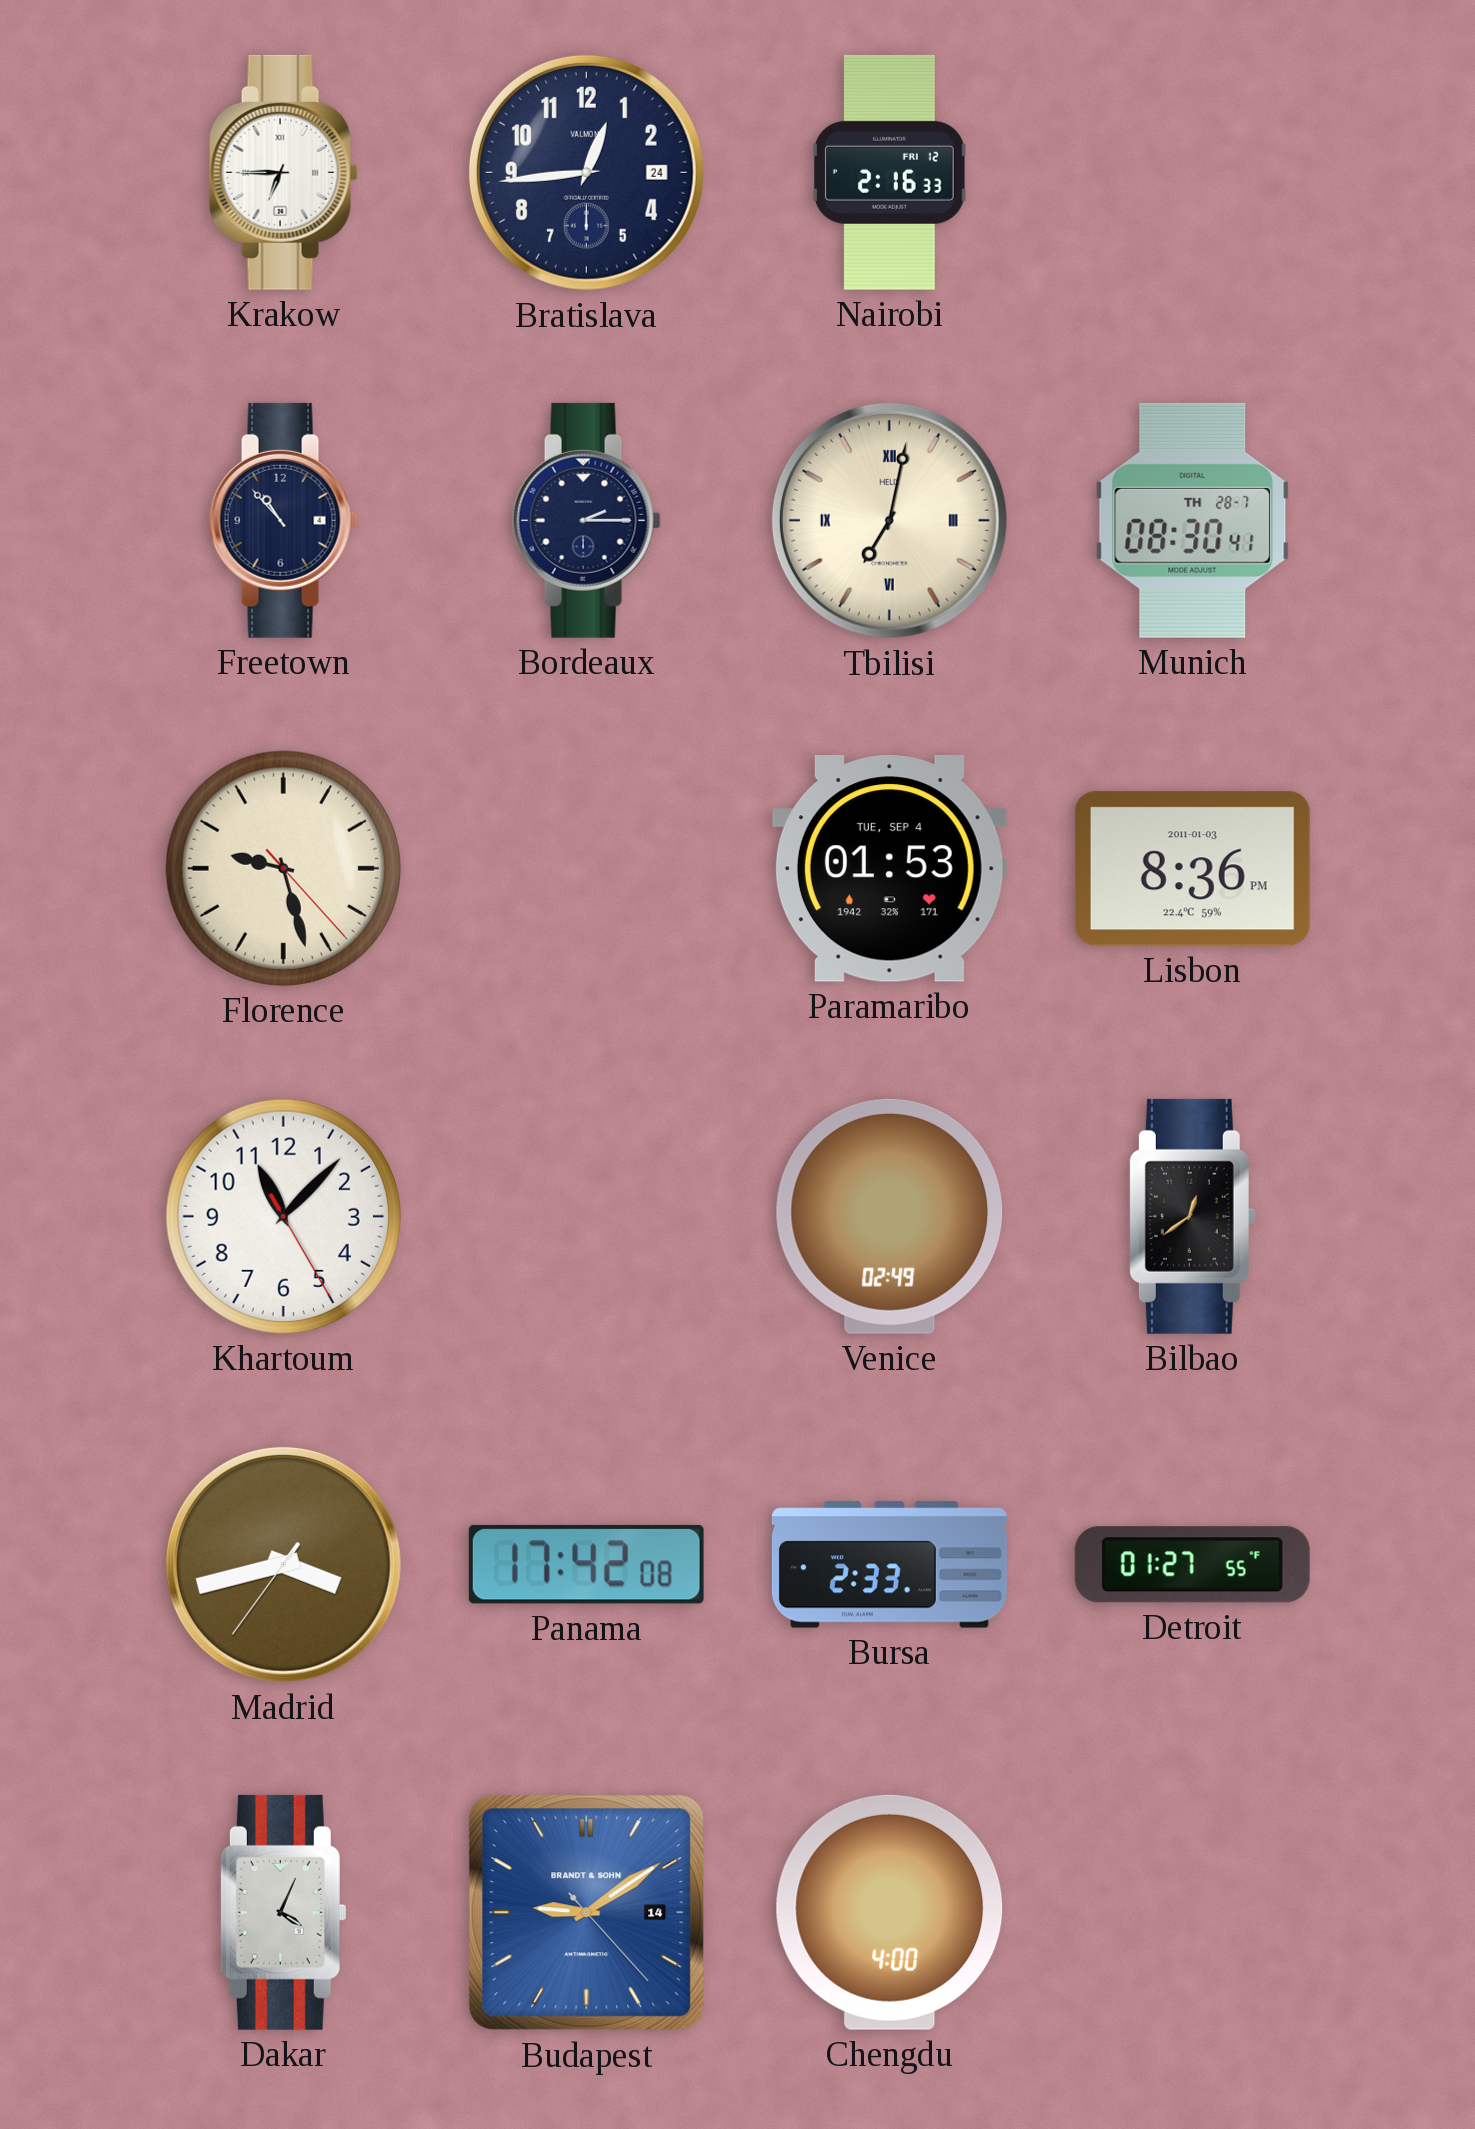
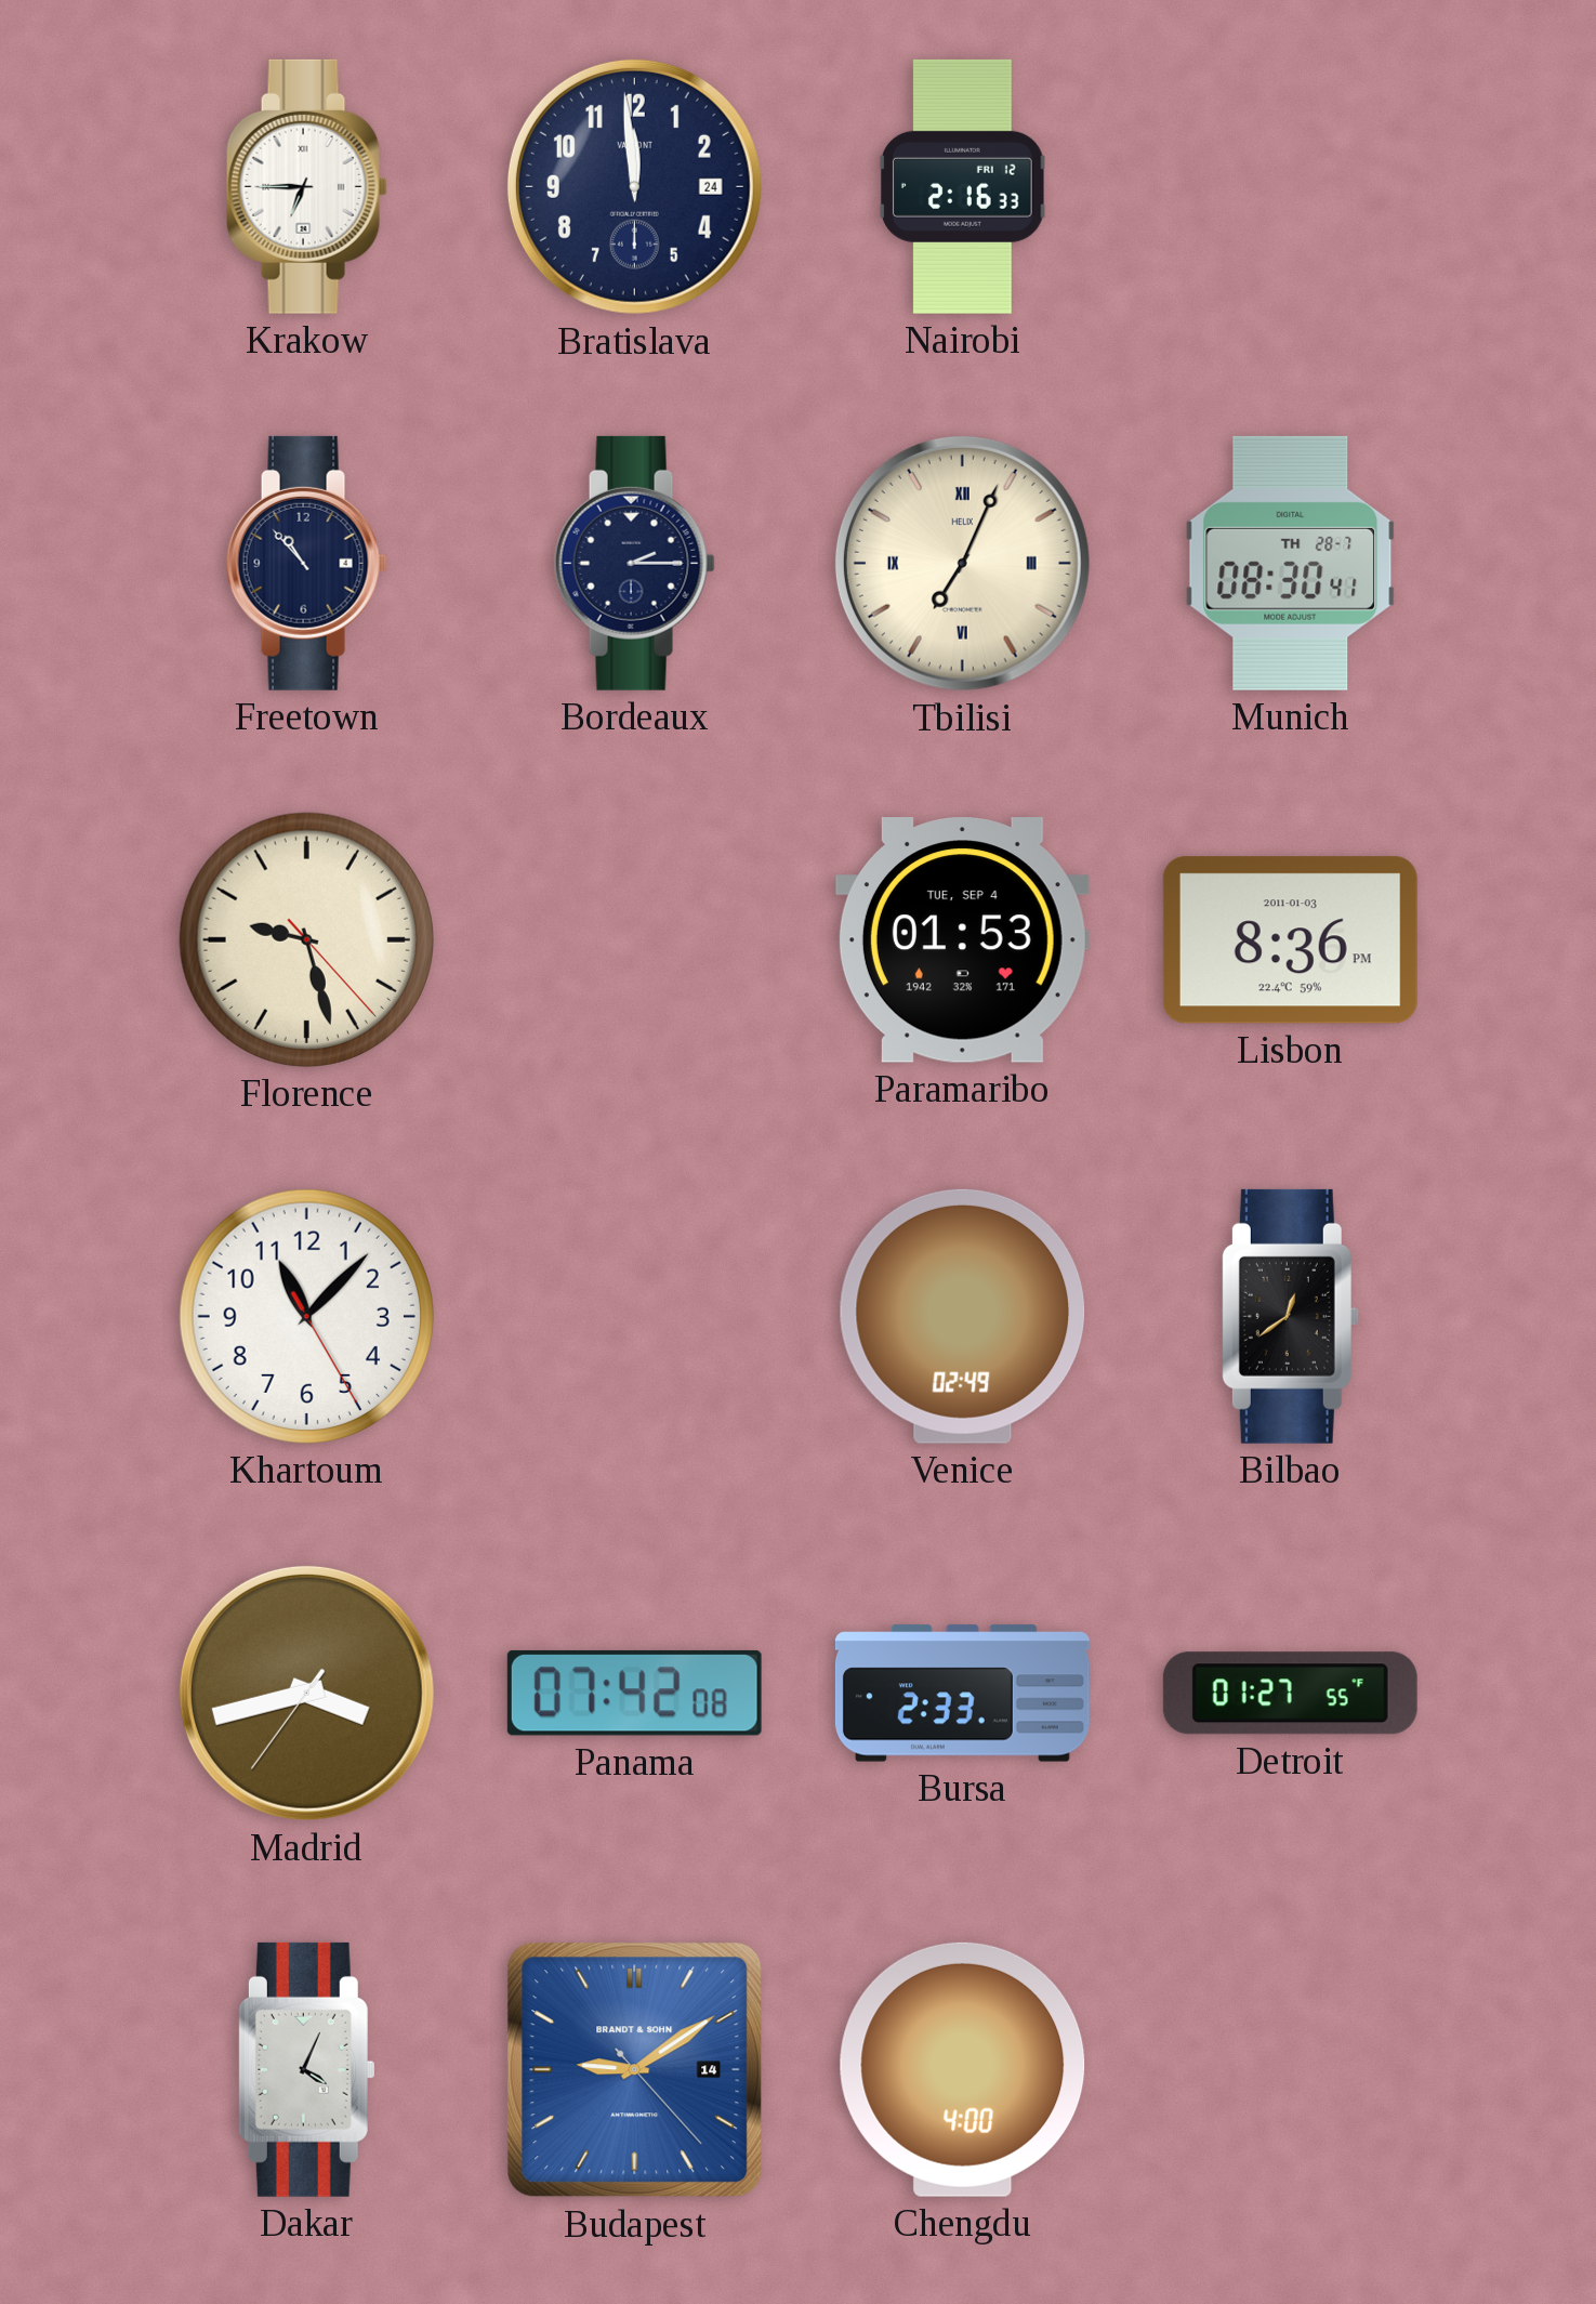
Bratislava: 12:44 -> 11:59 (634, 186)
Tbilisi: 7:02 -> 7:04 (962, 563)
Panama: 17:42 -> 07:42 (634, 1693)
